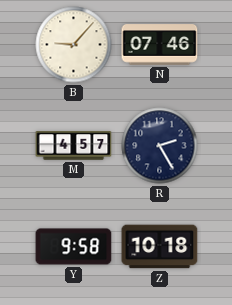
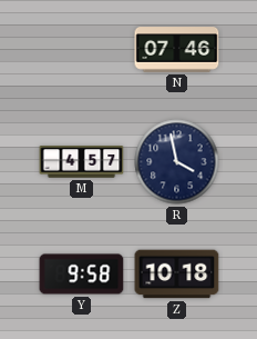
B: 9:07 -> none (74, 45)
R: 2:25 -> 3:58 (177, 162)
